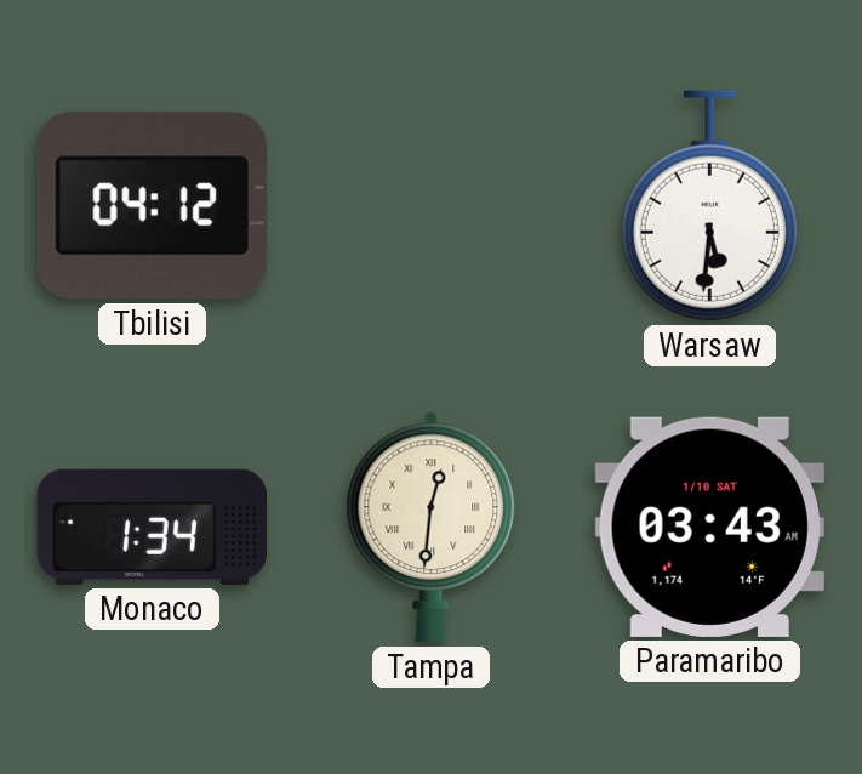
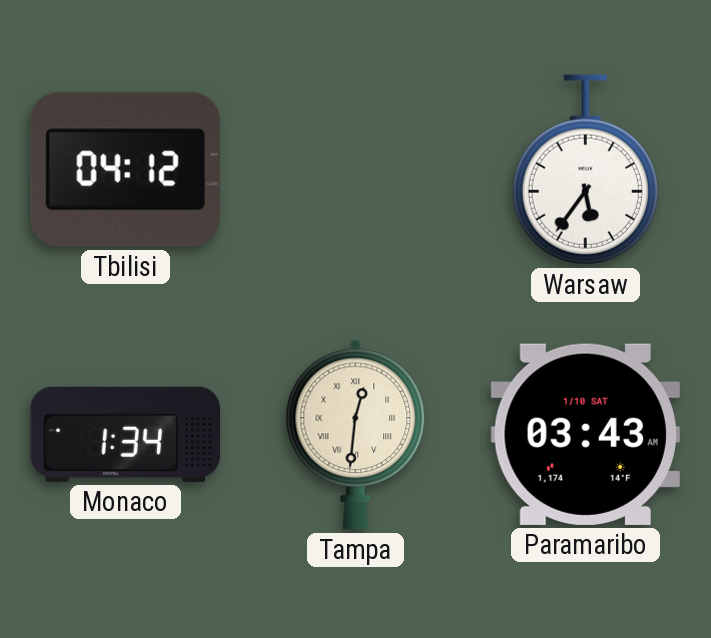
Warsaw: 5:31 -> 5:36 (585, 170)
